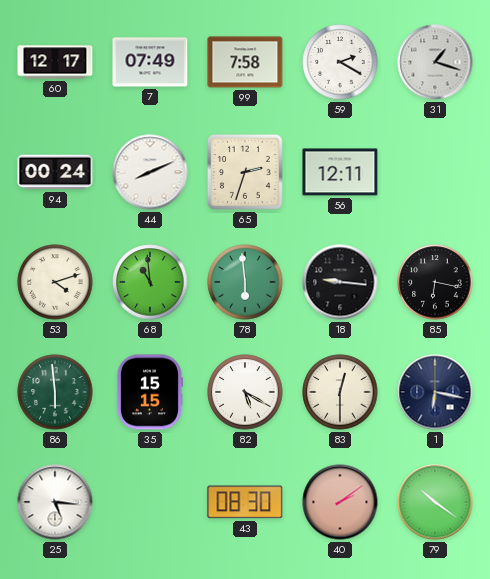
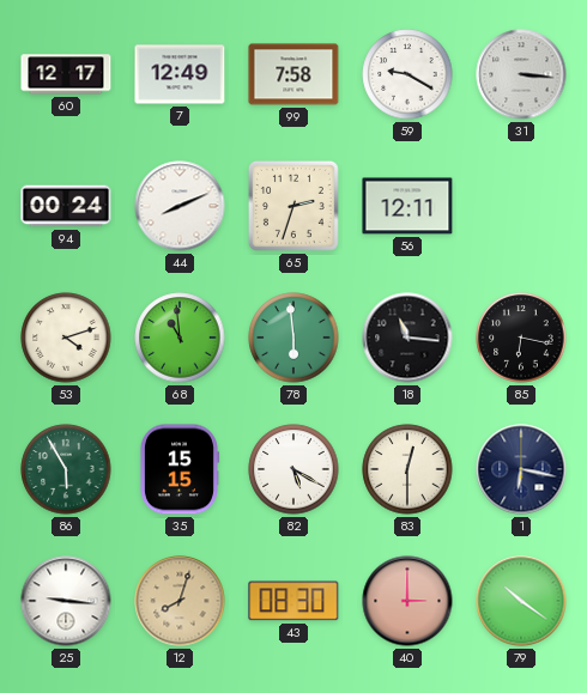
7: 07:49 -> 12:49 (180, 74)
59: 2:20 -> 9:20 (407, 74)
31: 1:18 -> 3:16 (521, 74)
18: 9:16 -> 11:16 (407, 338)
86: 5:59 -> 5:55 (66, 469)
25: 5:16 -> 9:16 (66, 601)
12: none -> 8:03 (180, 601)
40: 2:09 -> 3:00 (407, 601)
